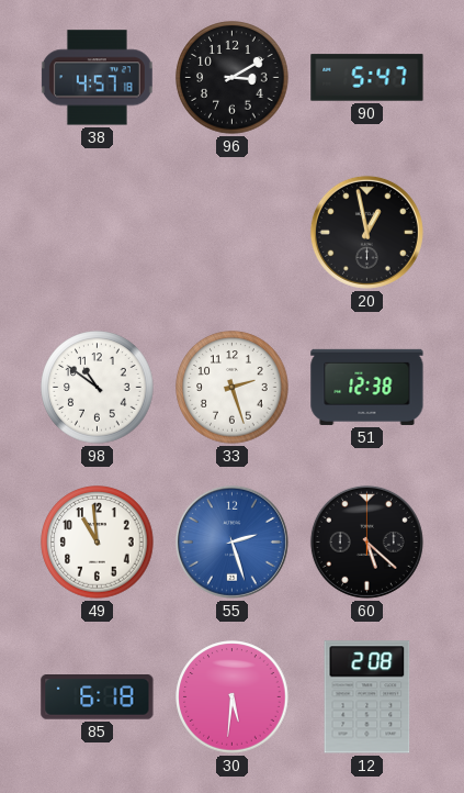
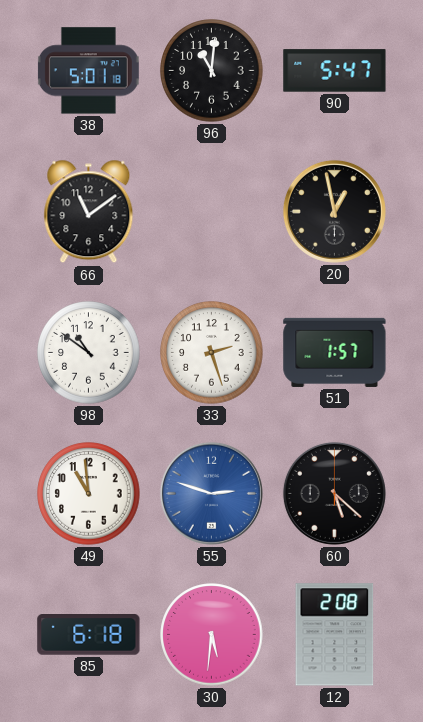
38: 4:57 -> 5:01 (88, 71)
96: 3:10 -> 11:01 (212, 71)
66: none -> 11:09 (89, 212)
51: 12:38 -> 1:57 (335, 352)
55: 2:27 -> 2:48 (211, 493)
